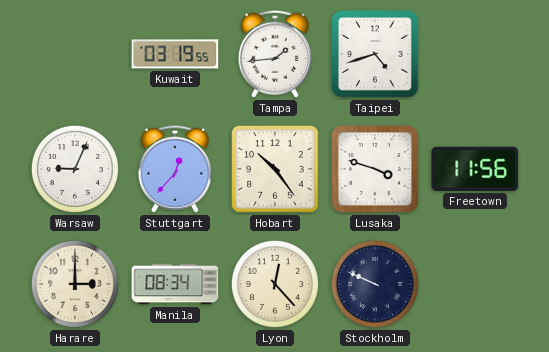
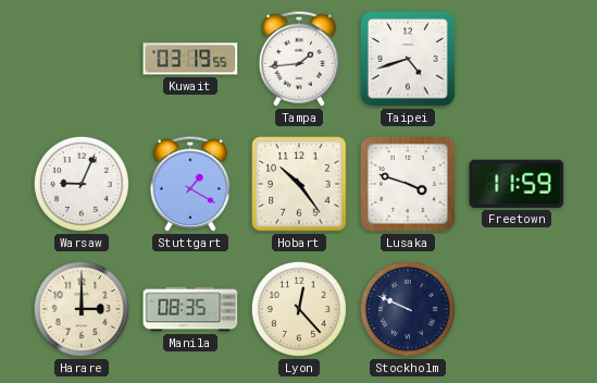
Stuttgart: 12:37 -> 1:20 (189, 184)
Freetown: 11:56 -> 11:59 (517, 184)
Manila: 08:34 -> 08:35 (190, 309)
